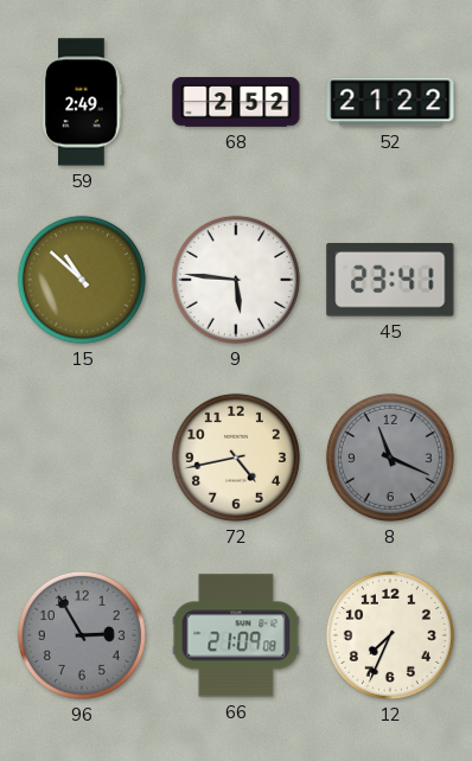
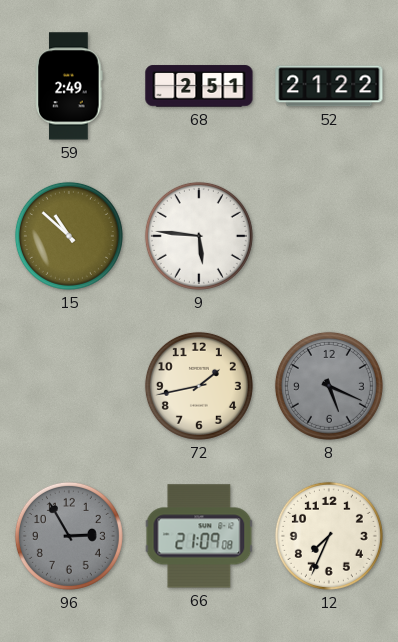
68: 2:52 -> 2:51 (199, 86)
45: 23:41 -> none (390, 281)
72: 4:43 -> 1:43 (199, 386)
8: 11:19 -> 5:19 (329, 386)
